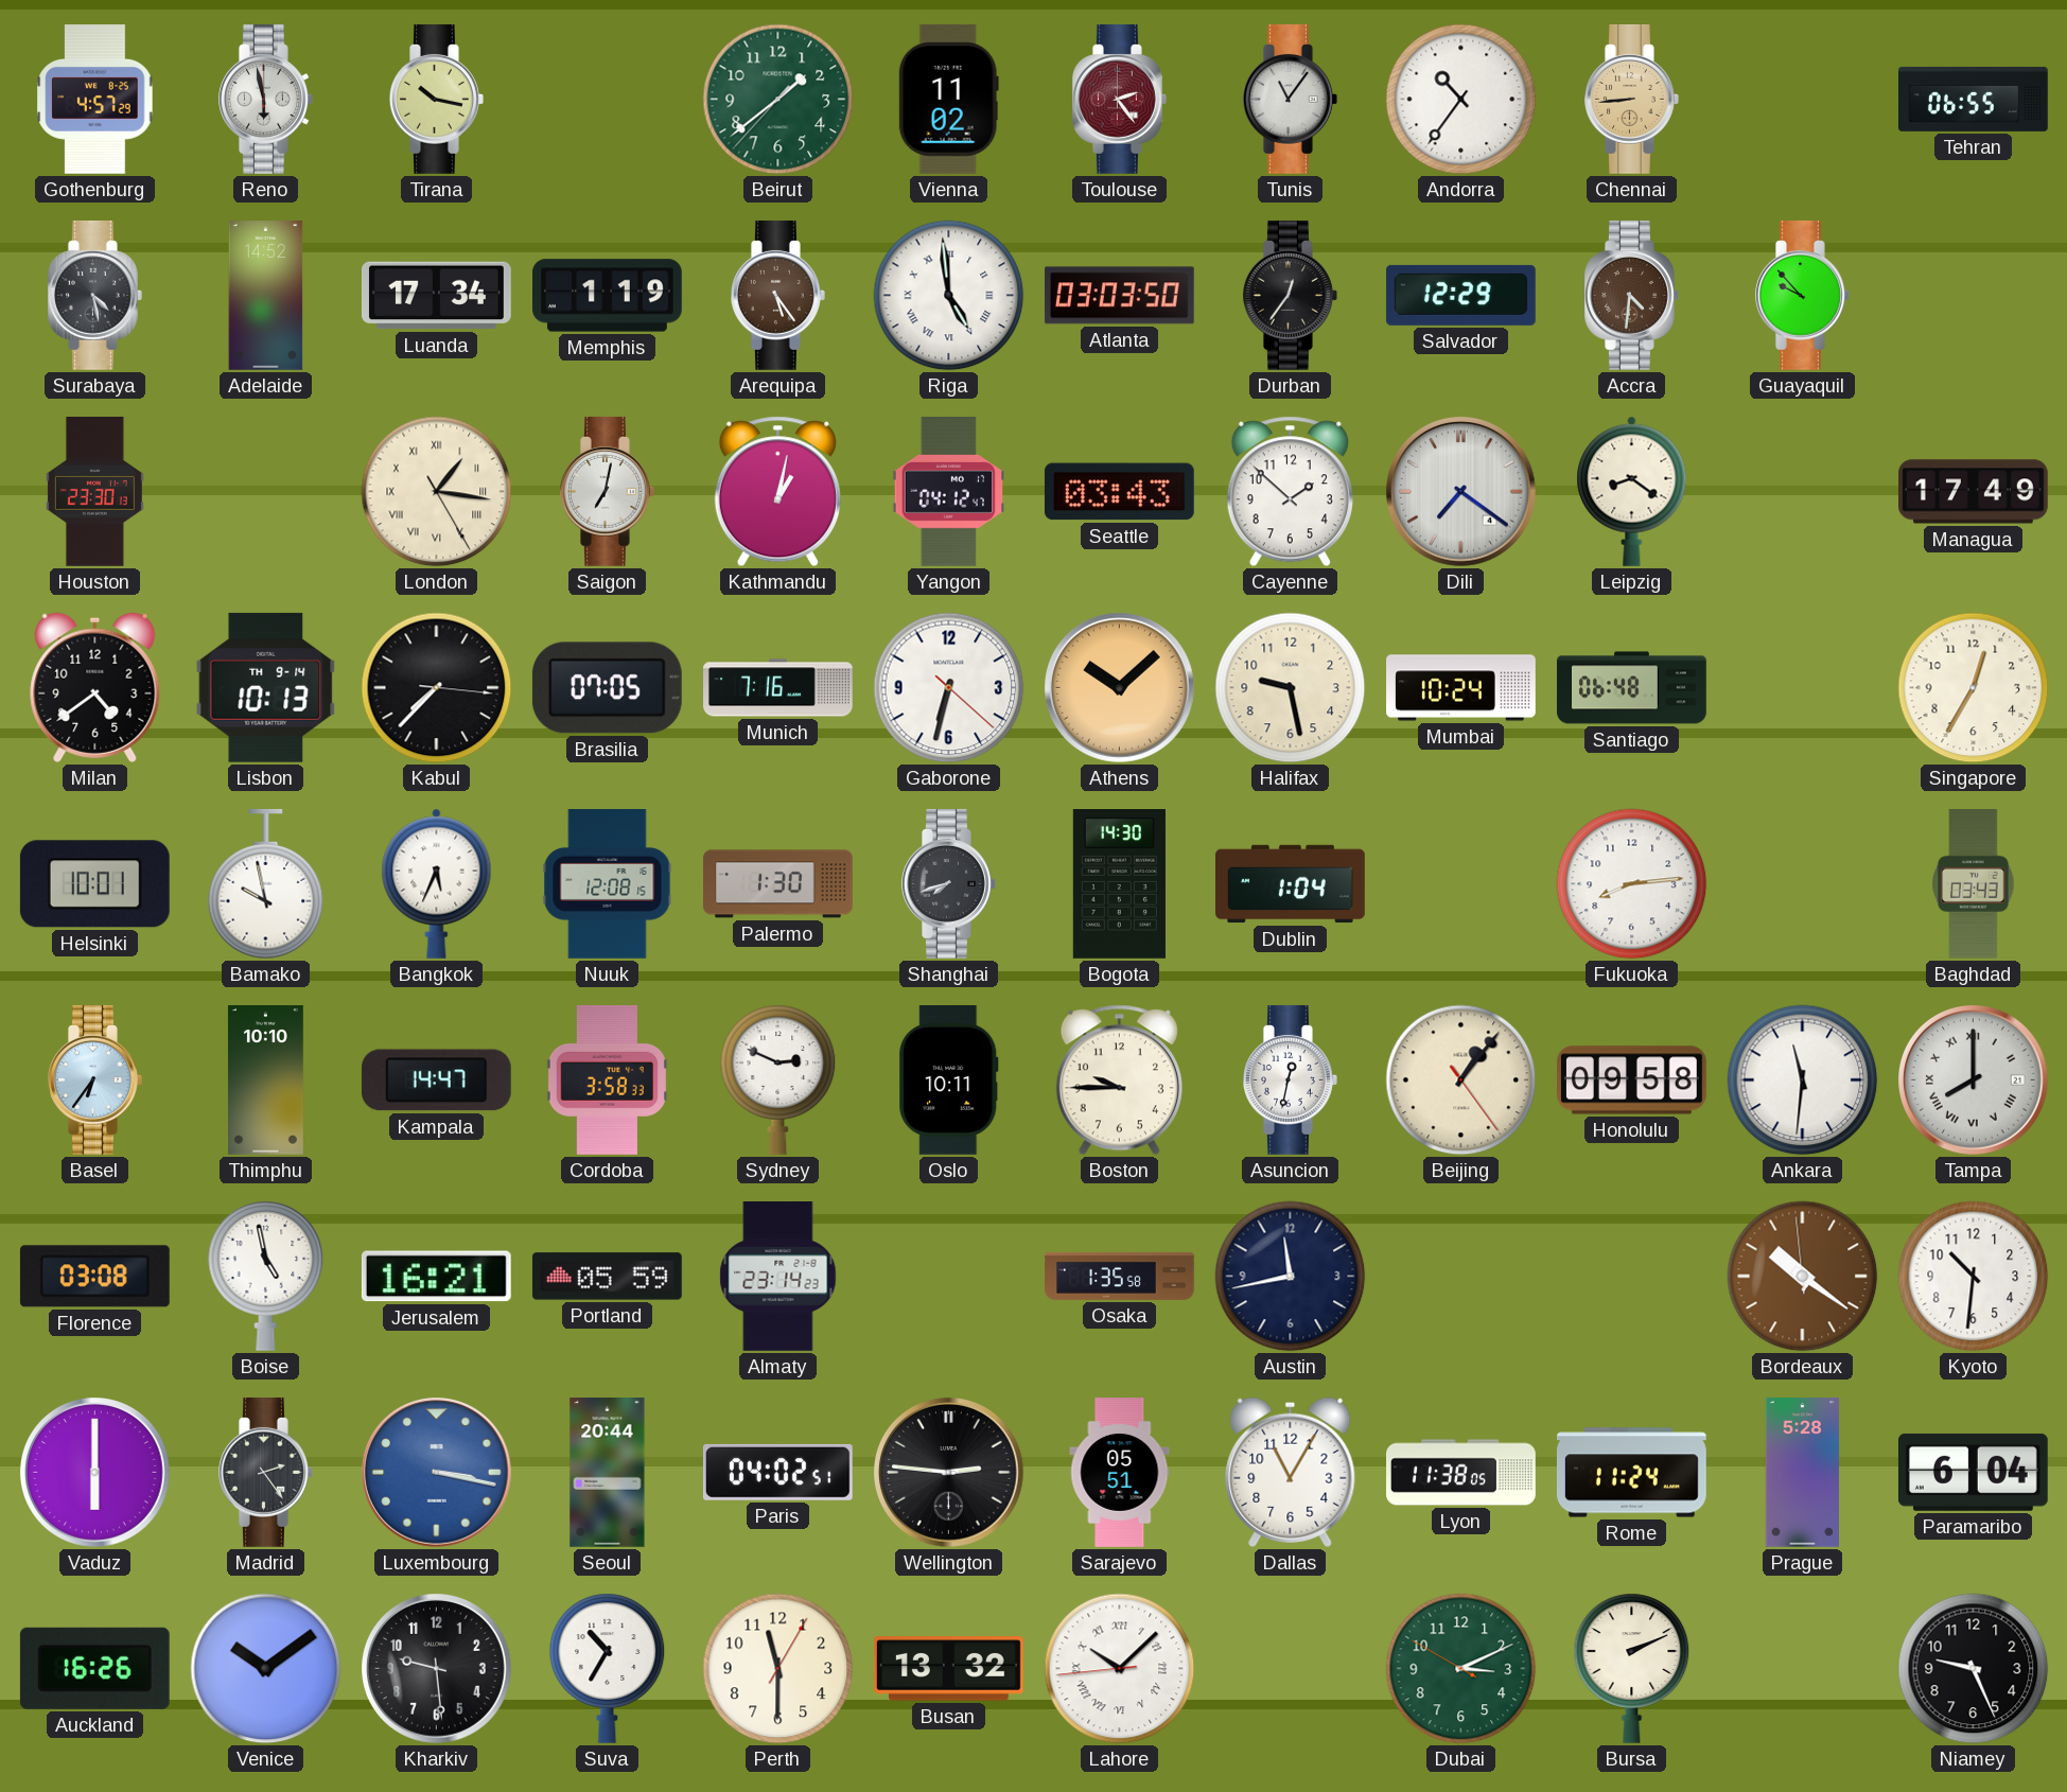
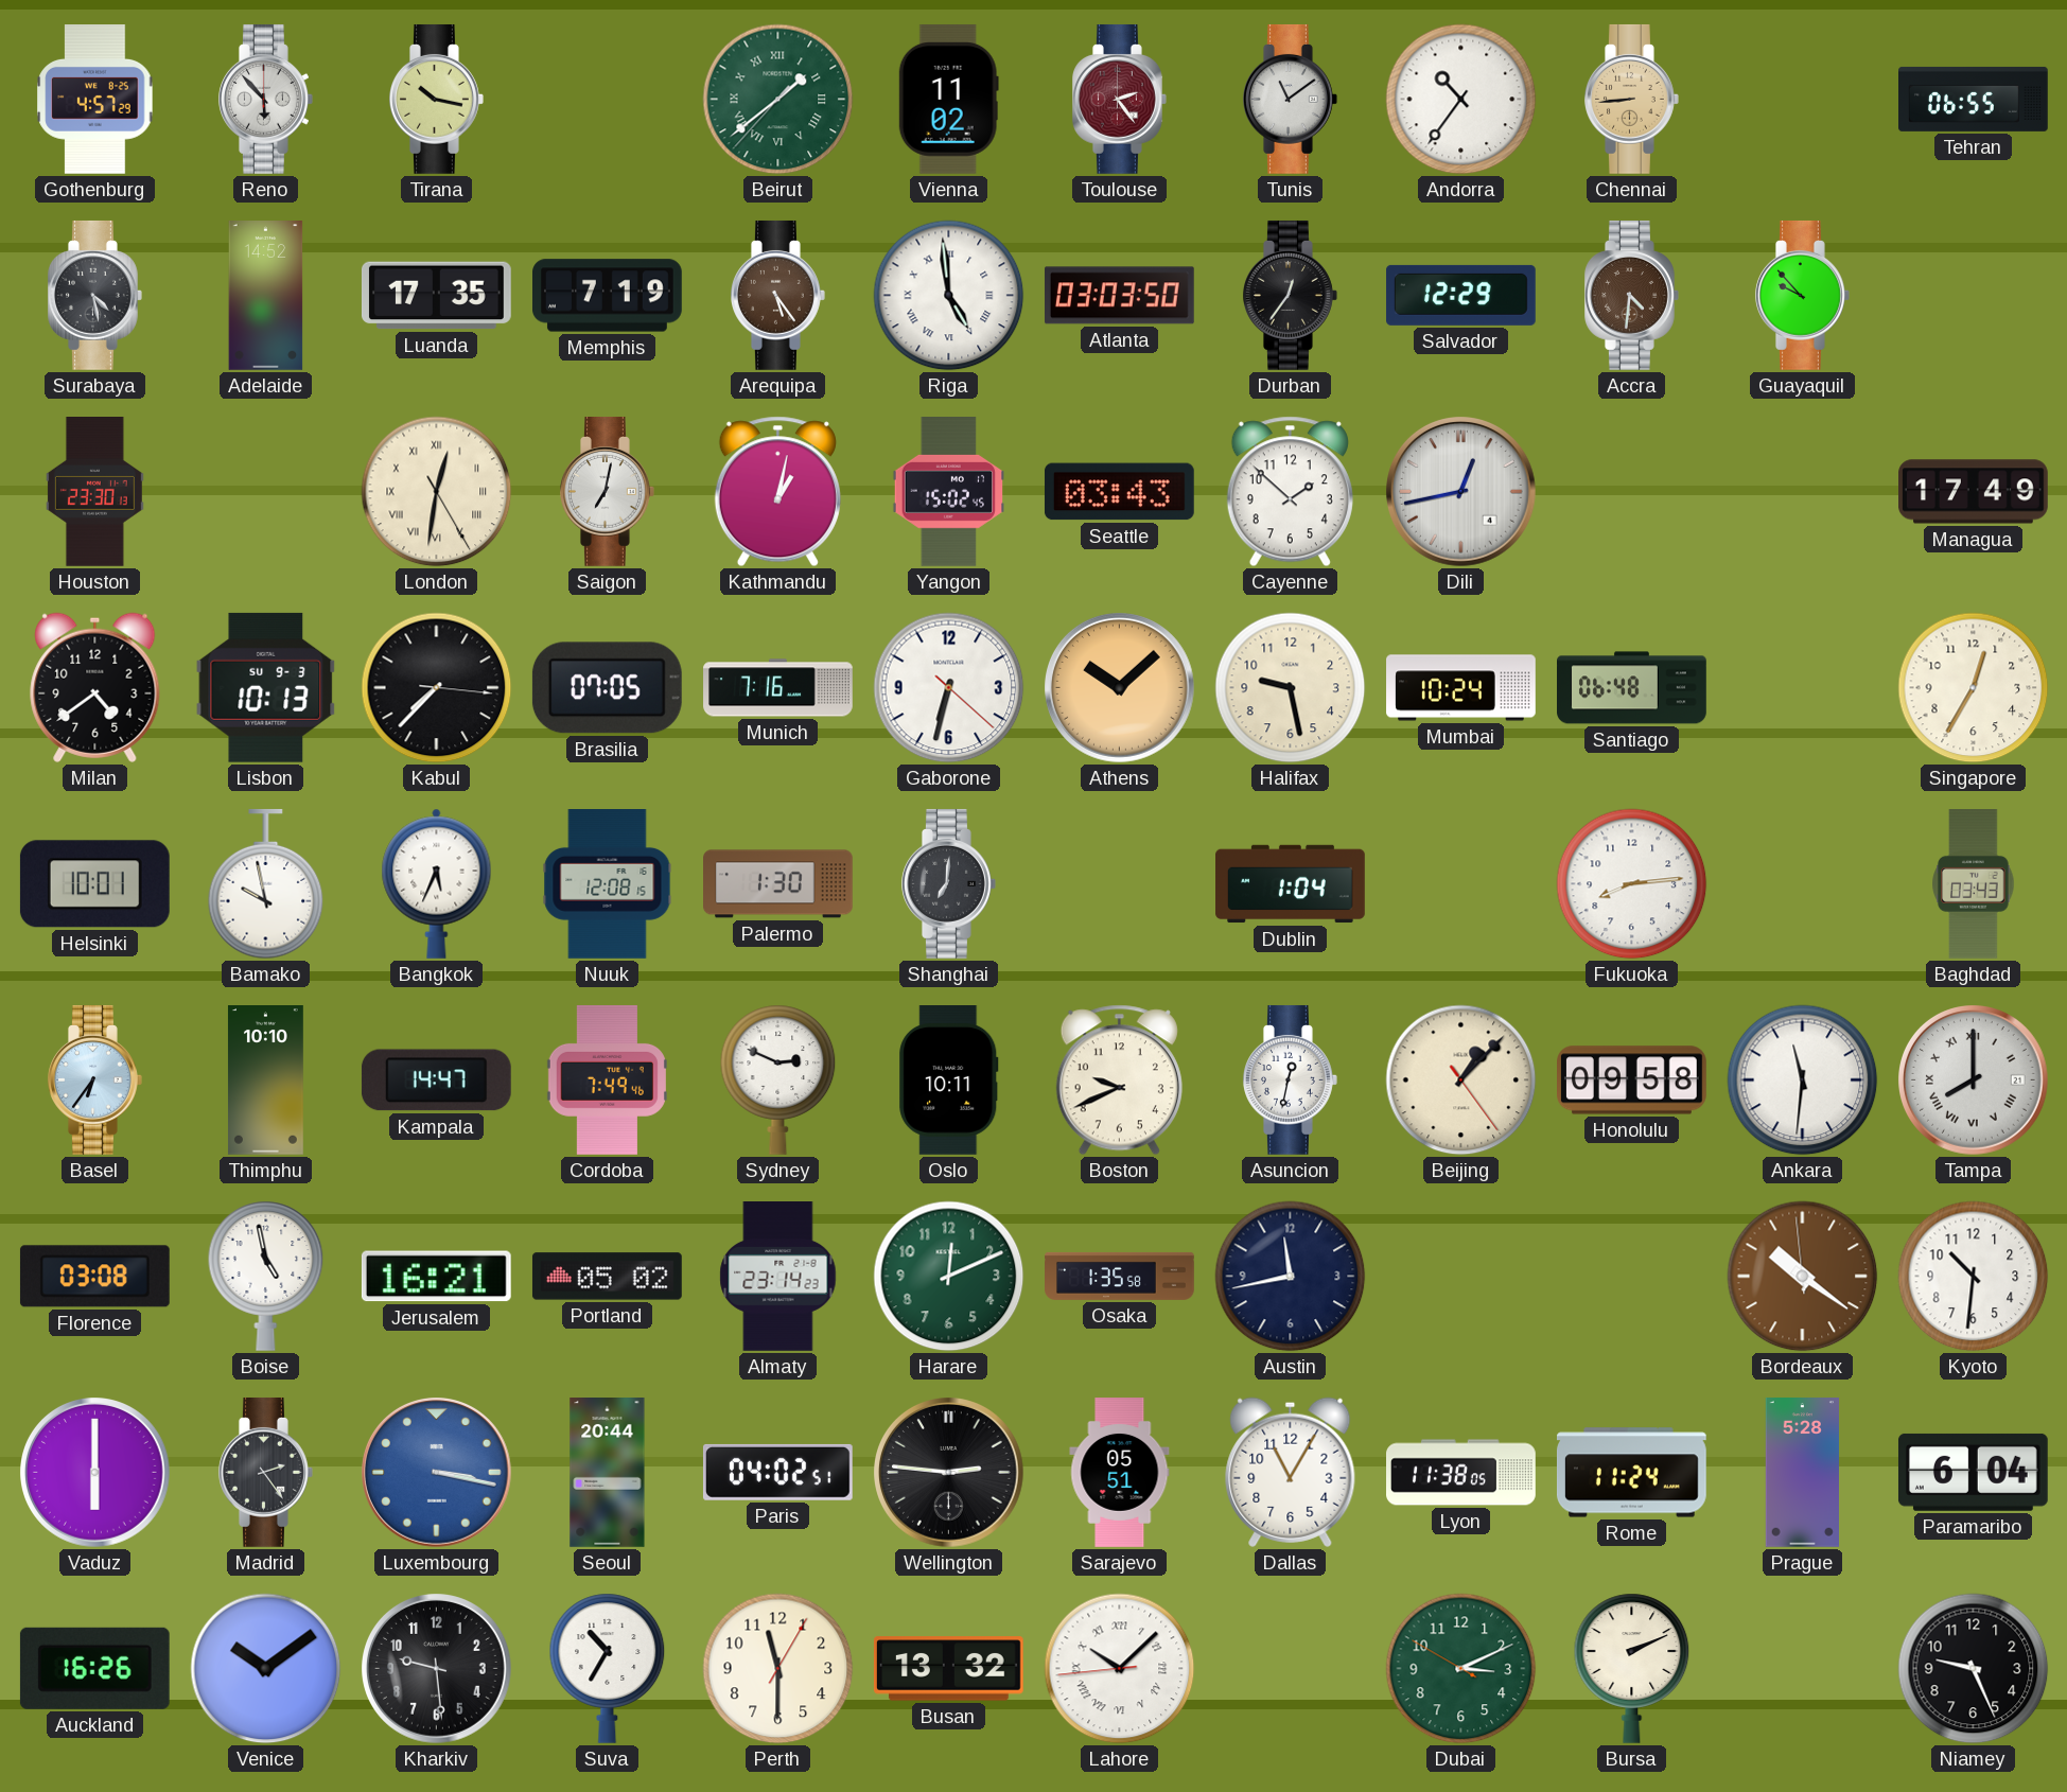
Reno: 5:58 -> 5:53 (266, 100)
Beirut numerals: Arabic -> Roman (778, 100)
Tunis: 11:06 -> 11:09 (1291, 100)
Luanda: 17:34 -> 17:35 (436, 296)
Memphis: 1:19 -> 7:19 (608, 296)
London: 1:16 -> 12:31 (437, 492)
Yangon: 04:12 -> 15:02 (948, 492)
Dili: 7:21 -> 12:43 (1461, 492)
Leipzig: 8:21 -> none (1632, 491)
Lisbon date: TH 9-14 -> SU 9-3 (266, 687)
Shanghai: 7:42 -> 7:01 (949, 884)
Bogota: 14:30 -> none (1119, 884)
Cordoba: 3:58 -> 7:49 (607, 1079)
Boston: 9:45 -> 9:41 (1119, 1081)
Beijing: 1:06 -> 1:07 (1461, 1081)
Portland: 05:59 -> 05:02 (607, 1277)
Harare: none -> 12:11 (949, 1277)
